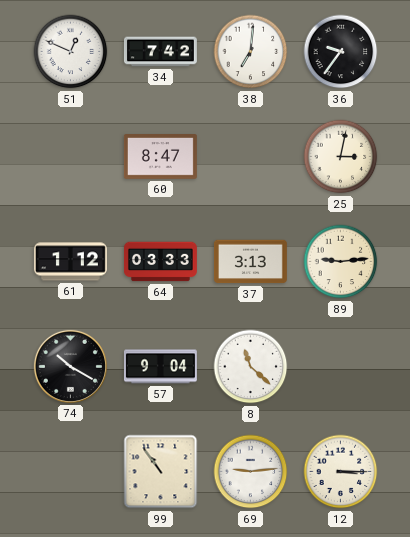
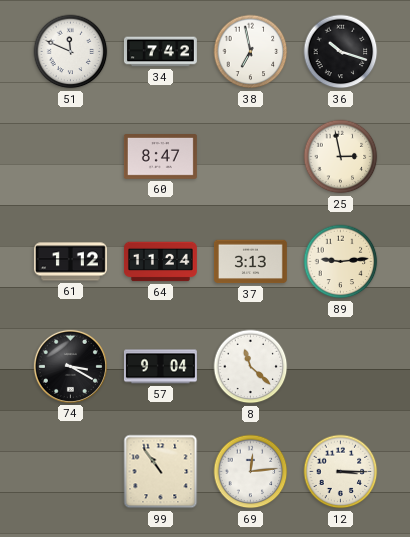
51: 12:49 -> 11:49 (71, 52)
38: 7:01 -> 6:58 (251, 52)
36: 9:36 -> 10:18 (341, 52)
25: 3:02 -> 2:58 (341, 157)
64: 03:33 -> 11:24 (160, 262)
74: 10:20 -> 3:20 (70, 366)
69: 9:14 -> 12:14 (251, 472)
